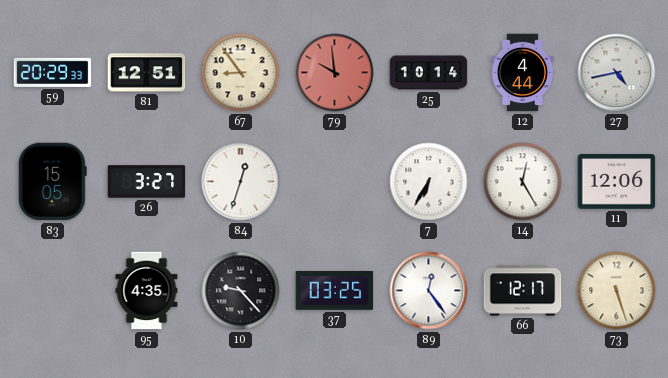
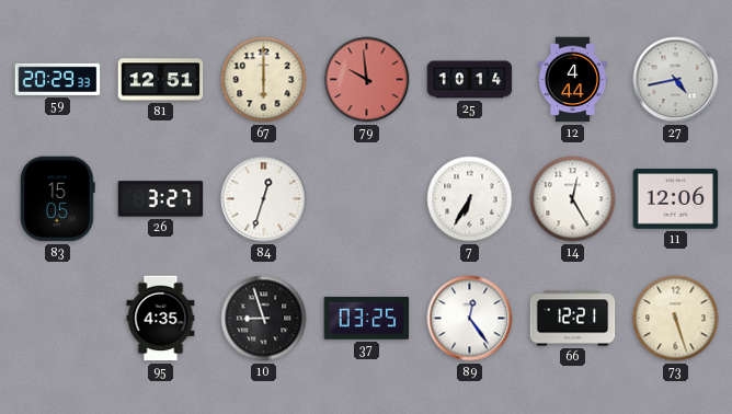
67: 8:54 -> 6:00 (264, 80)
10: 9:23 -> 8:57 (264, 319)
66: 12:17 -> 12:21 (573, 319)
